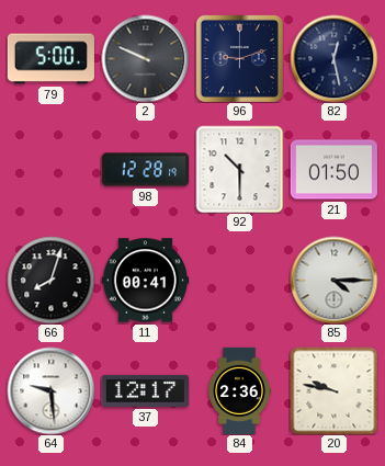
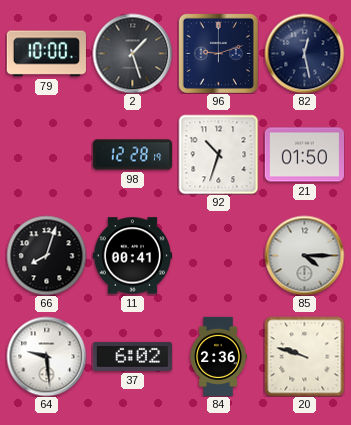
79: 5:00 -> 10:00 (46, 54)
2: 9:49 -> 1:27 (132, 53)
92: 10:30 -> 10:33 (218, 154)
37: 12:17 -> 6:02 (132, 356)
20: 9:47 -> 9:48 (304, 356)
